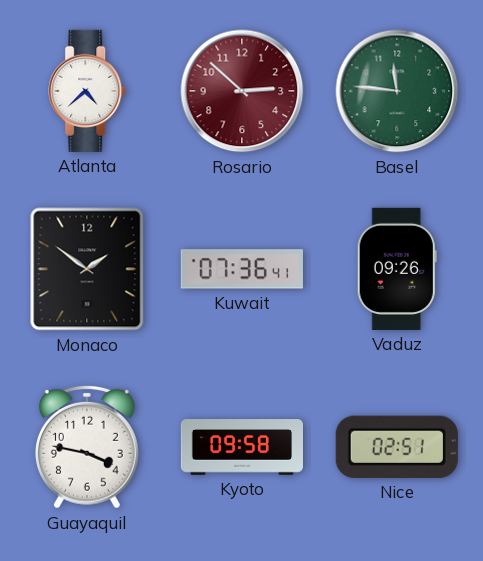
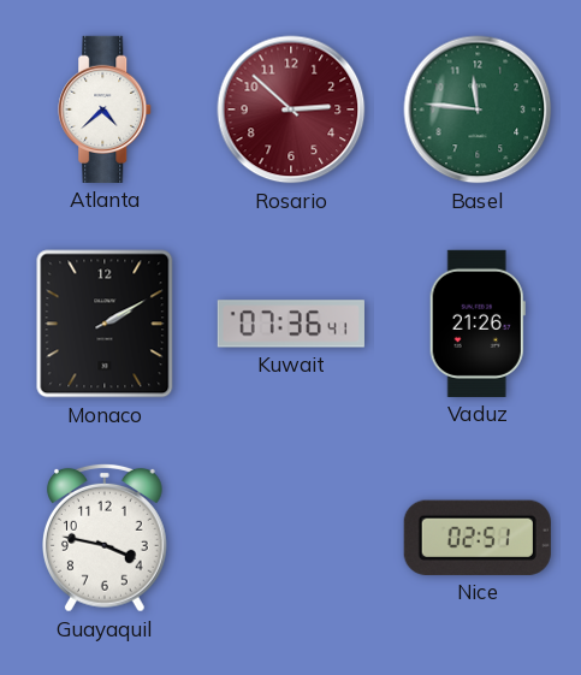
Monaco: 1:51 -> 2:10 (105, 324)
Vaduz: 09:26 -> 21:26 (478, 324)
Kyoto: 09:58 -> none (241, 447)
